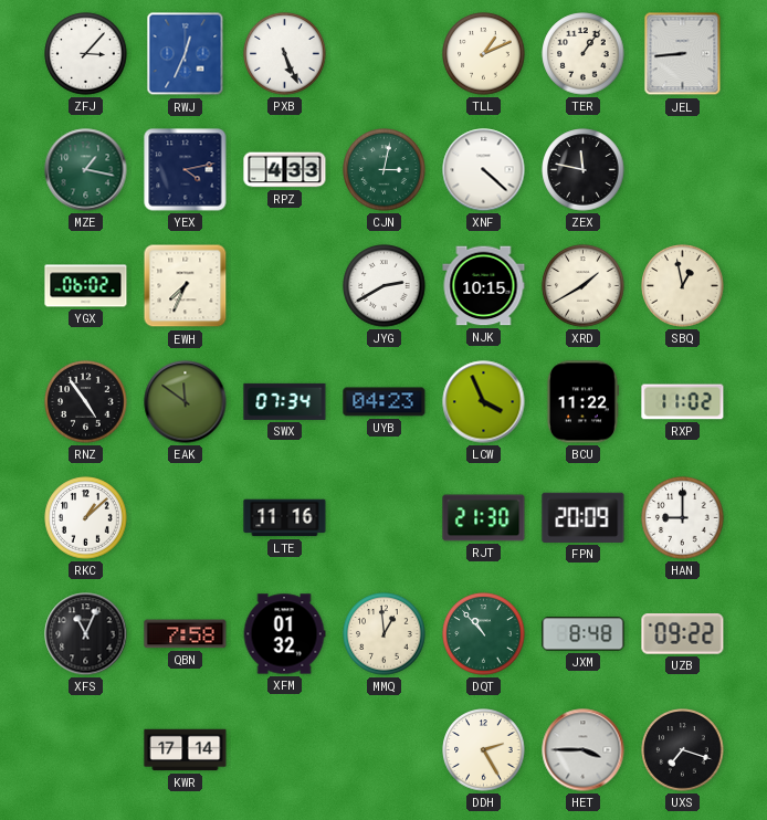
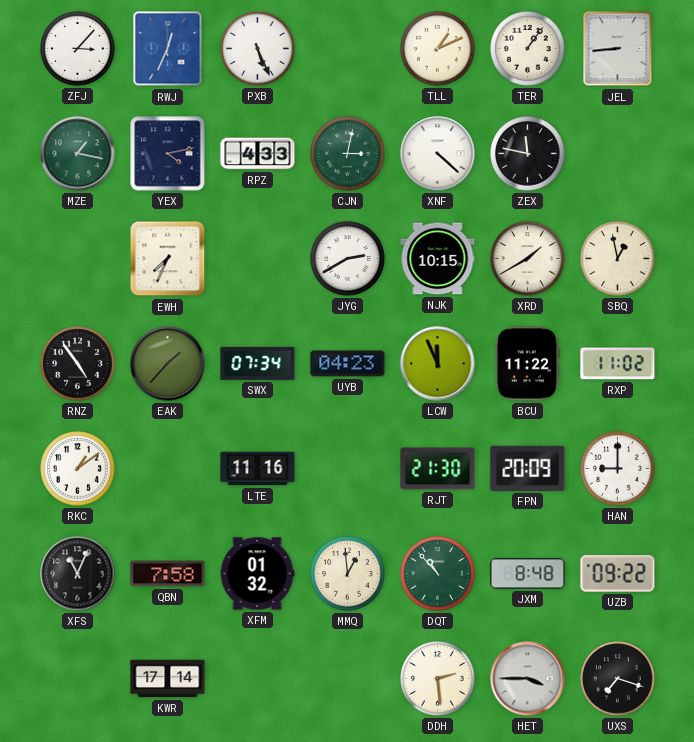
YGX: 06:02 -> none (86, 286)
EAK: 11:51 -> 1:37 (168, 364)
LCW: 3:56 -> 11:56 (438, 364)
RKC: 1:08 -> 1:09 (78, 469)
DDH: 2:25 -> 2:29 (438, 679)
